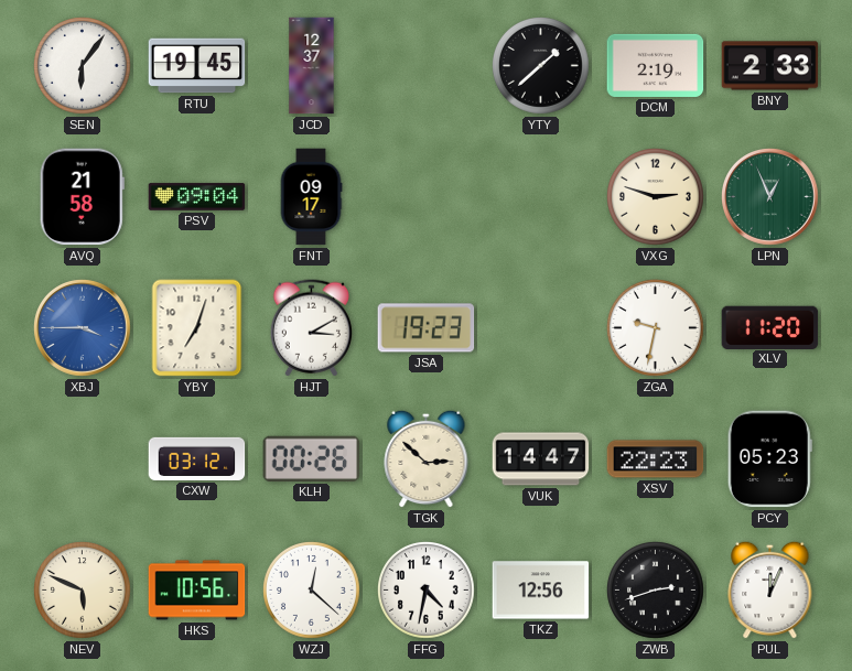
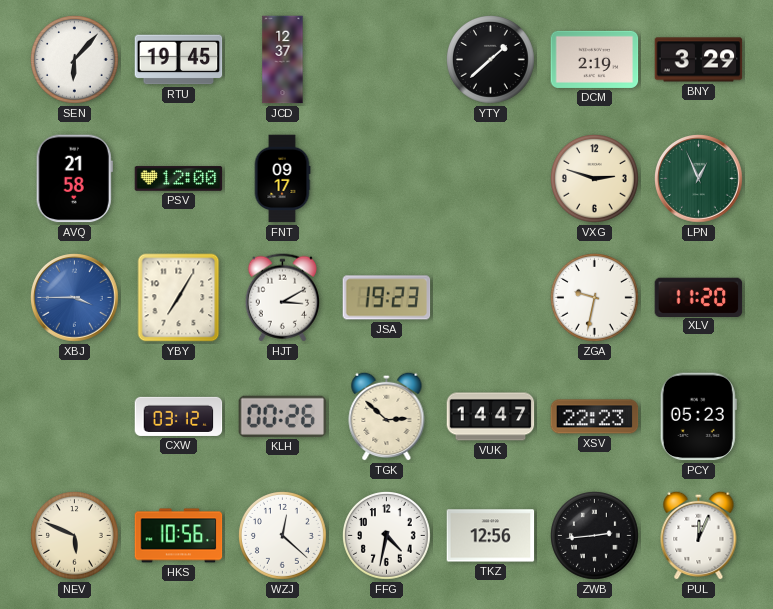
SEN: 6:06 -> 6:07 (75, 60)
BNY: 2:33 -> 3:29 (699, 60)
PSV: 09:04 -> 12:00 (179, 179)
YBY: 7:03 -> 7:05 (179, 298)
ZWB: 2:42 -> 2:44 (595, 536)
